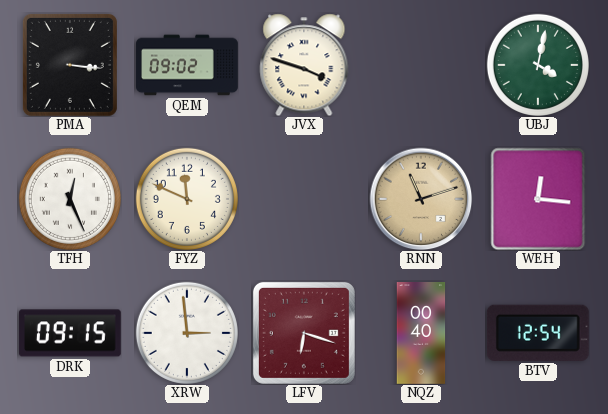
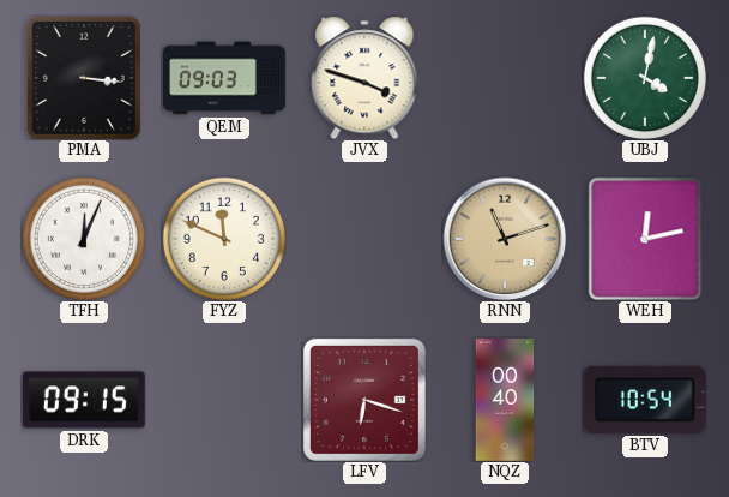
QEM: 09:02 -> 09:03 (224, 78)
TFH: 12:26 -> 12:04 (84, 239)
WEH: 12:16 -> 12:13 (645, 239)
XRW: 2:59 -> none (187, 333)
BTV: 12:54 -> 10:54 (645, 400)
